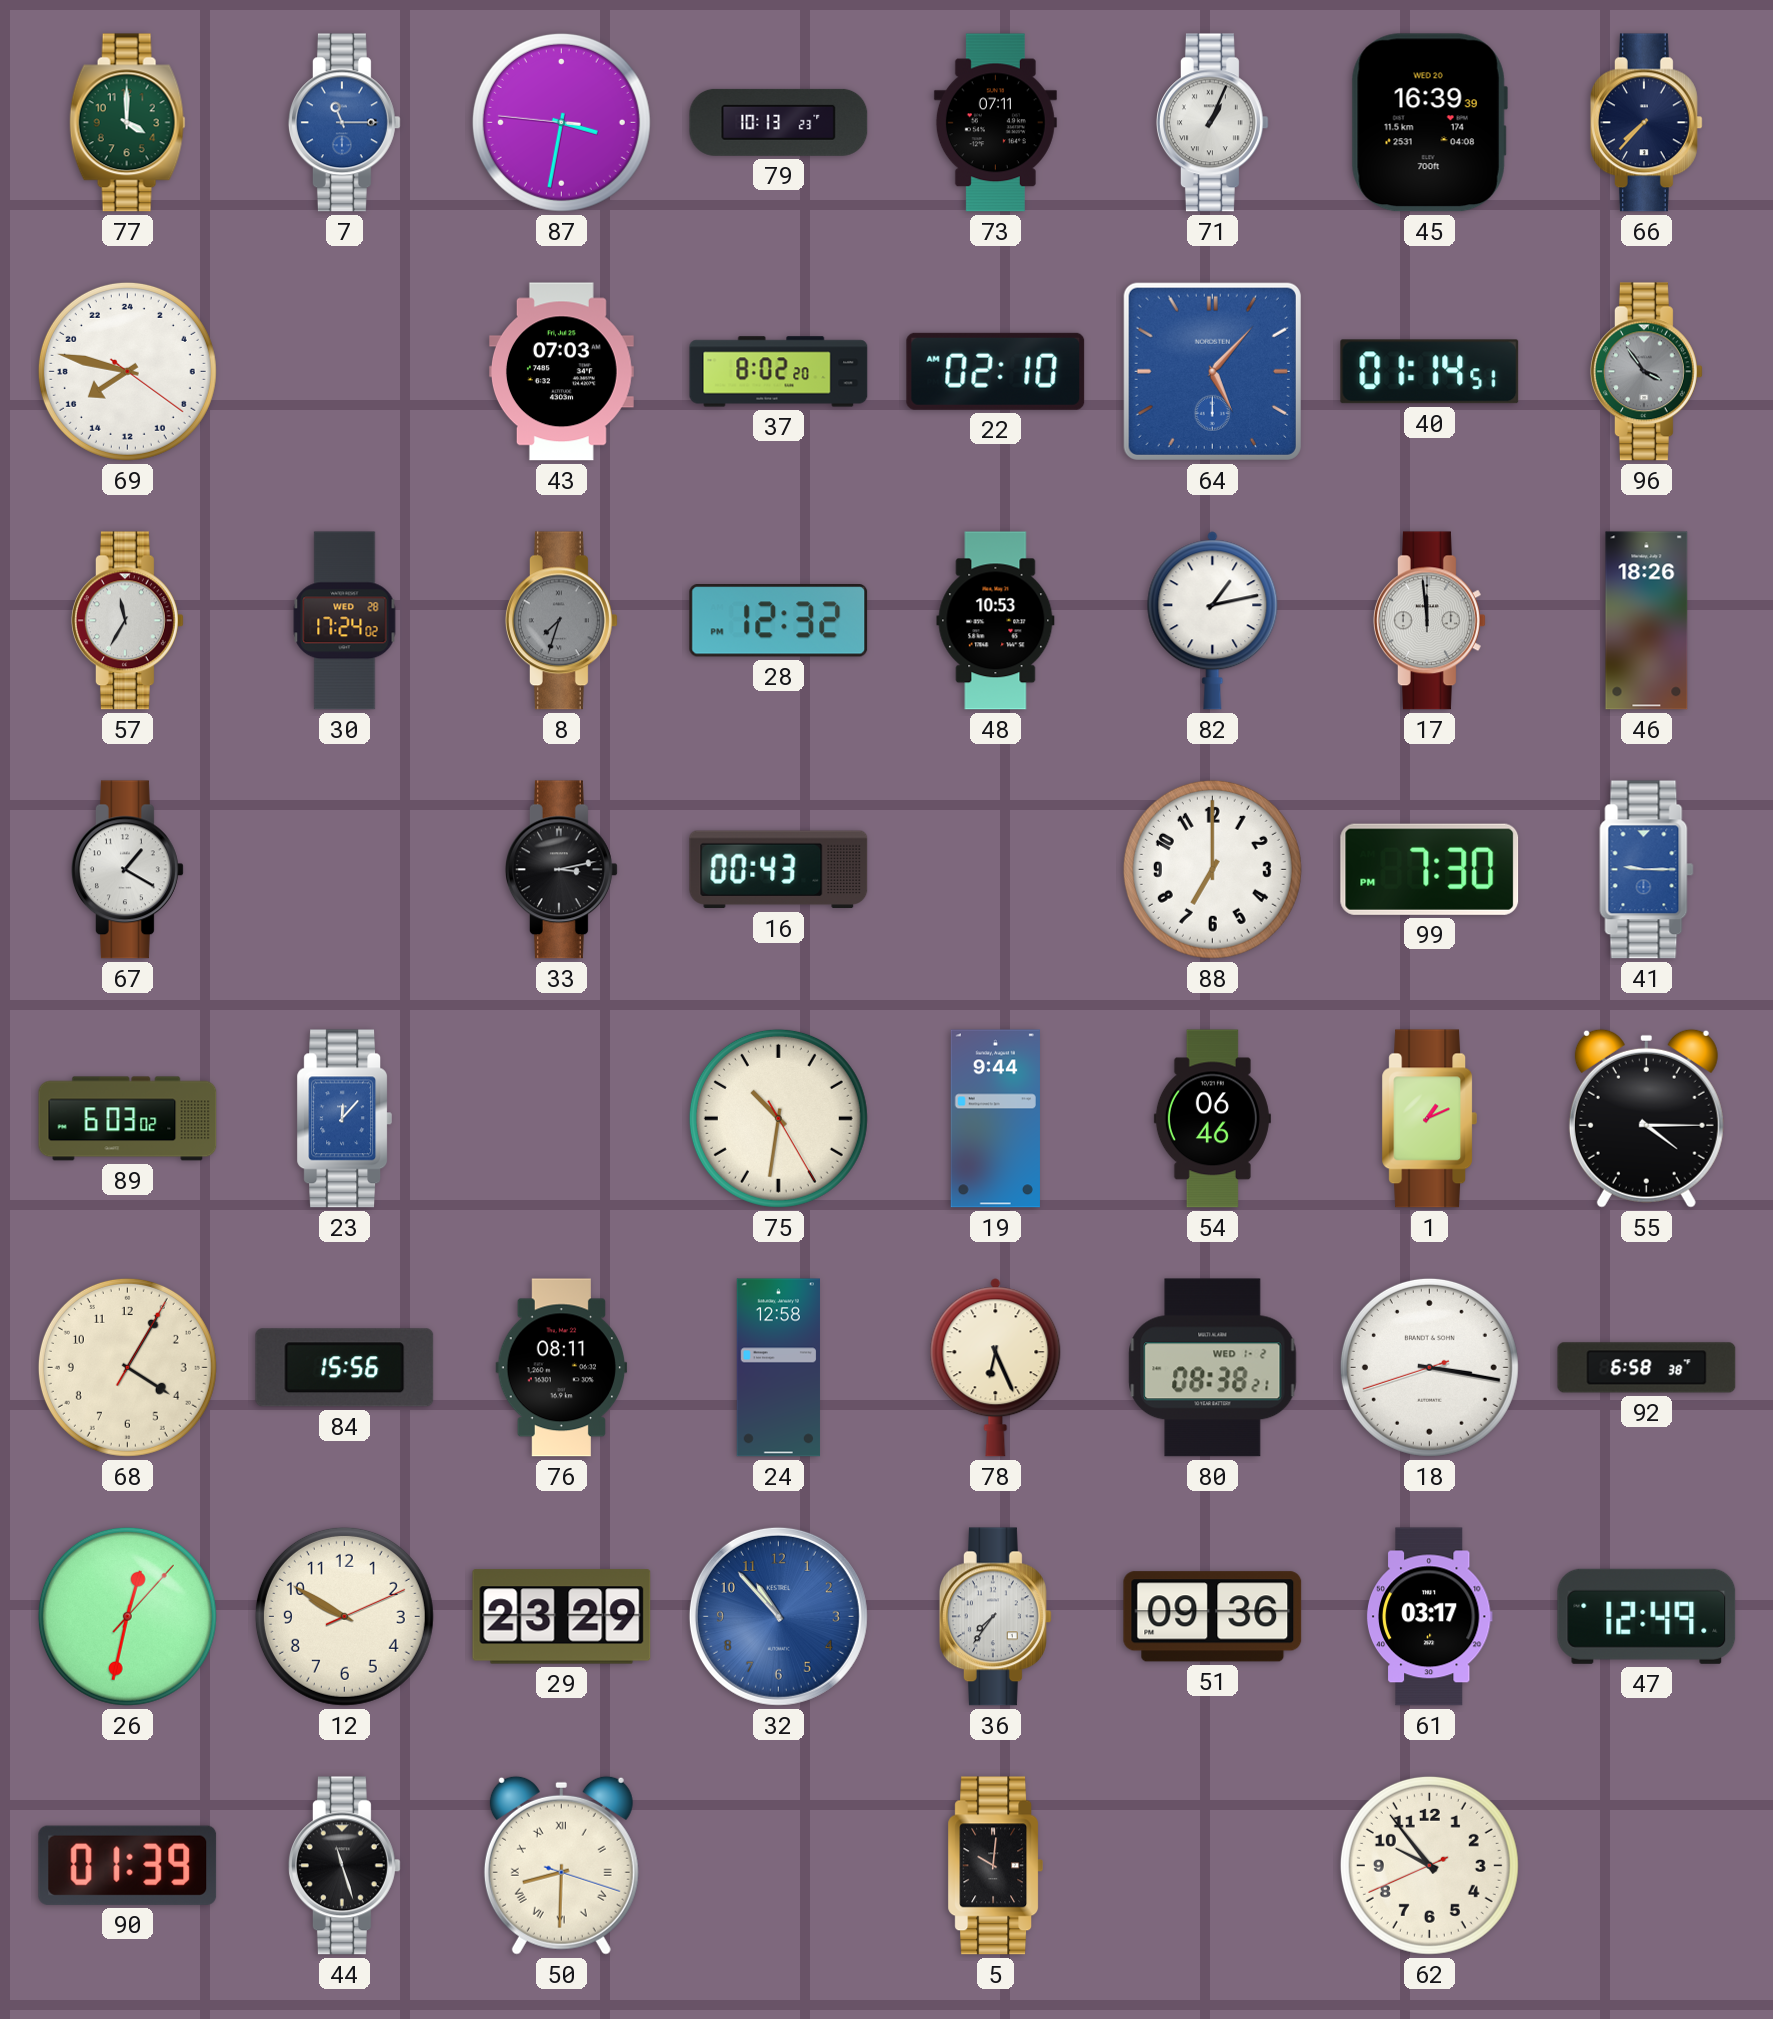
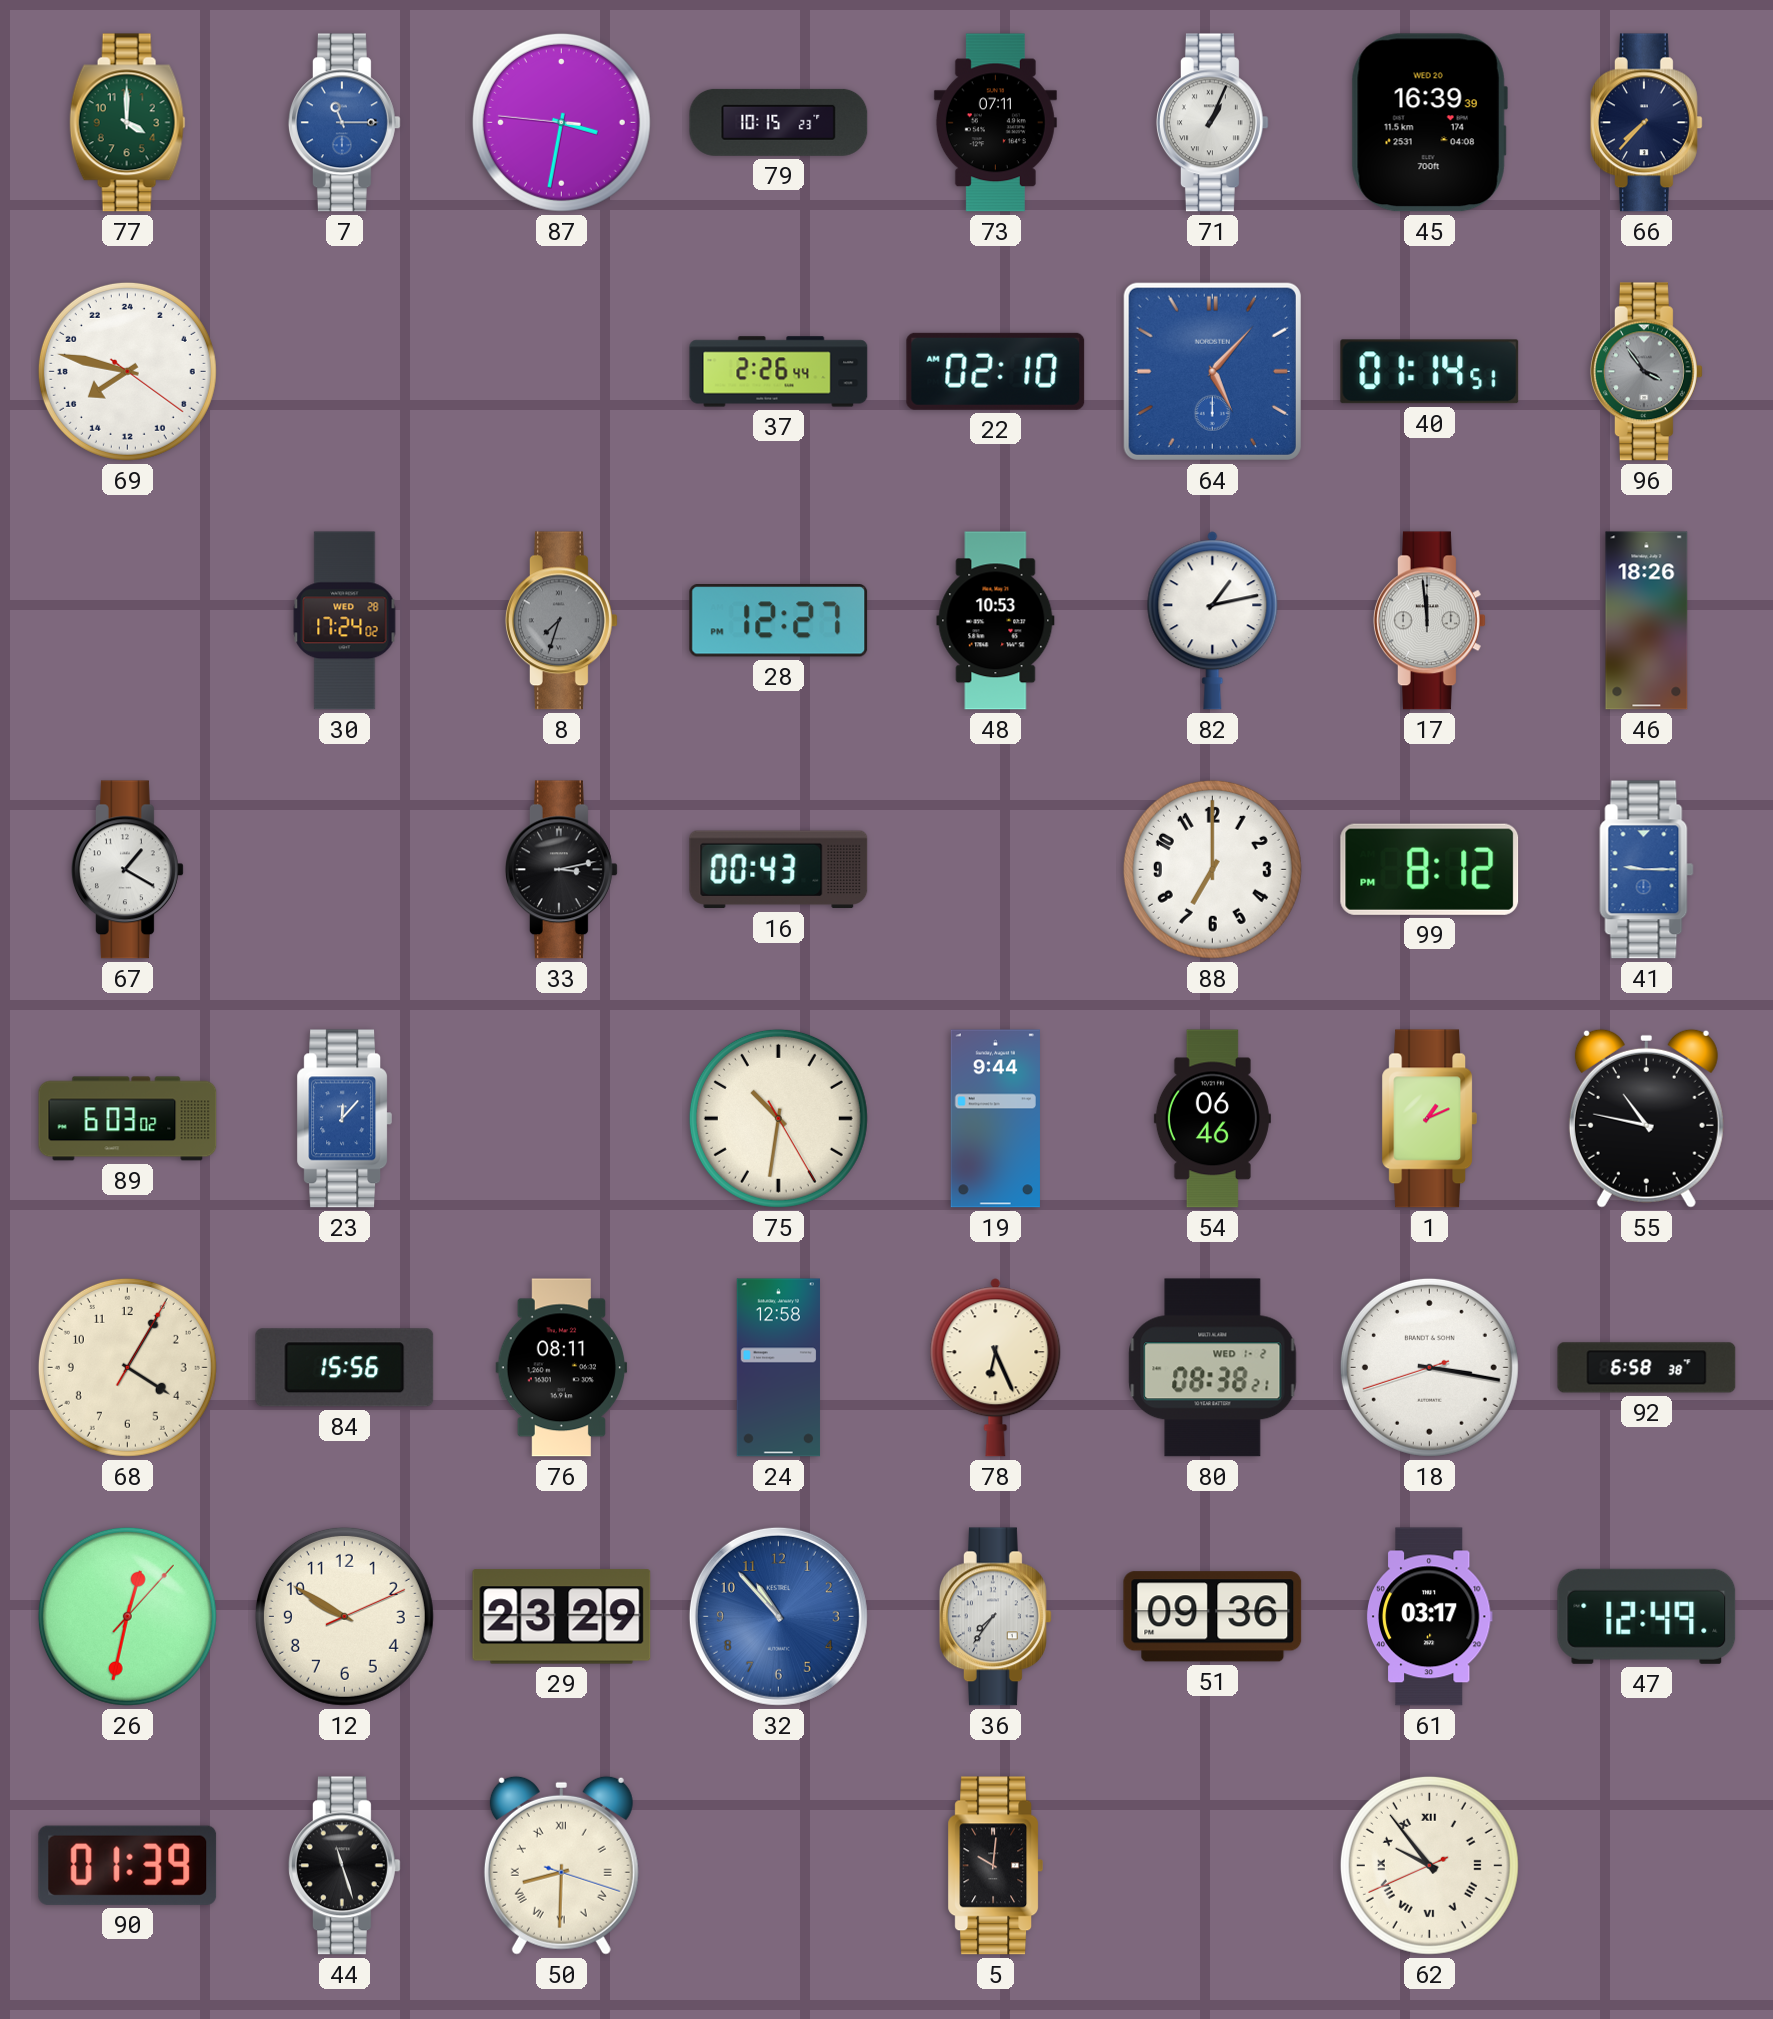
79: 10:13 -> 10:15 (779, 122)
43: 07:03 -> none (561, 372)
37: 8:02 -> 2:26 (779, 372)
57: 11:35 -> none (127, 621)
28: 12:32 -> 12:27 (779, 621)
99: 7:30 -> 8:12 (1430, 869)
55: 4:15 -> 10:47 (1646, 1118)
62 numerals: Arabic -> Roman (1429, 1865)
